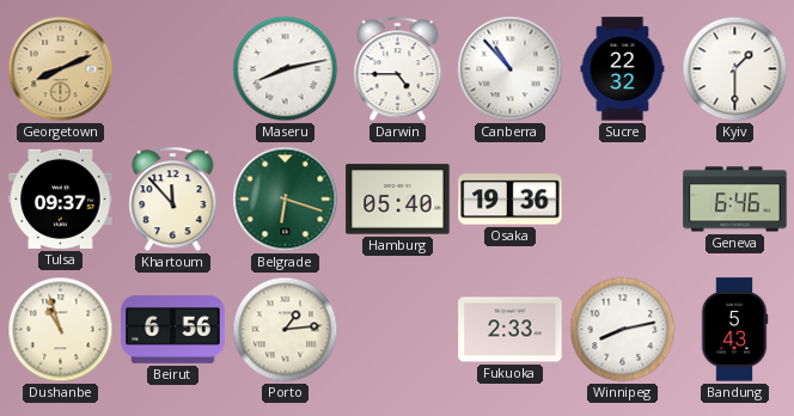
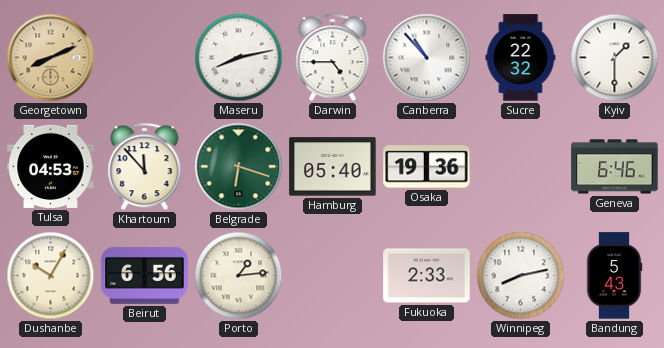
Tulsa: 09:37 -> 04:53 (51, 166)
Dushanbe: 10:57 -> 10:05 (51, 276)
